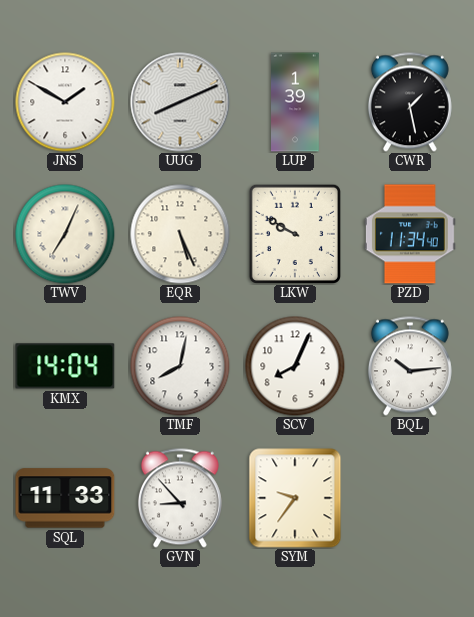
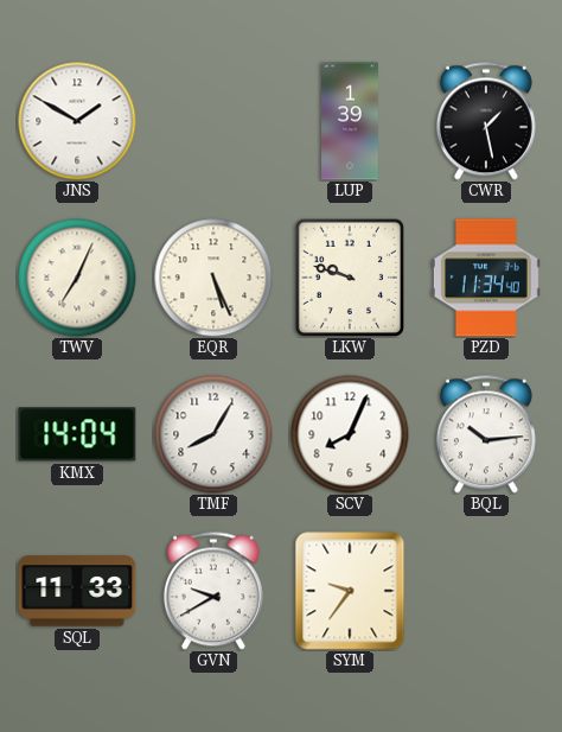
UUG: 8:11 -> none (180, 102)
LKW: 9:50 -> 9:48 (350, 278)
TMF: 8:02 -> 8:05 (213, 434)
GVN: 8:53 -> 9:40 (213, 591)
